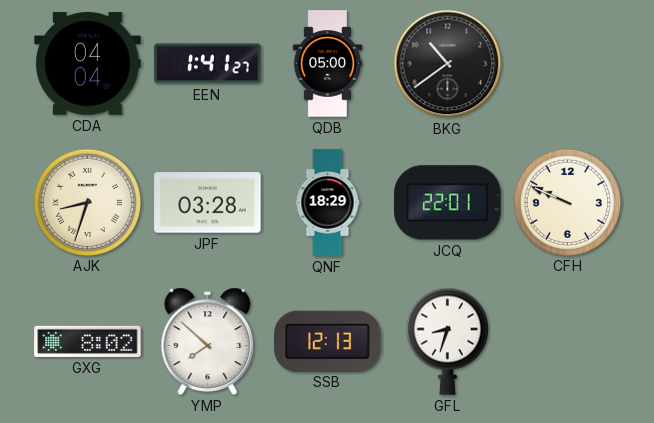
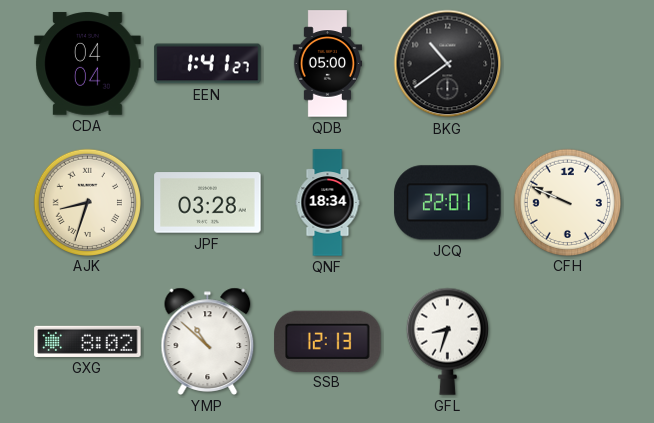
QNF: 18:29 -> 18:34 (328, 203)
YMP: 7:52 -> 10:52 (208, 341)
